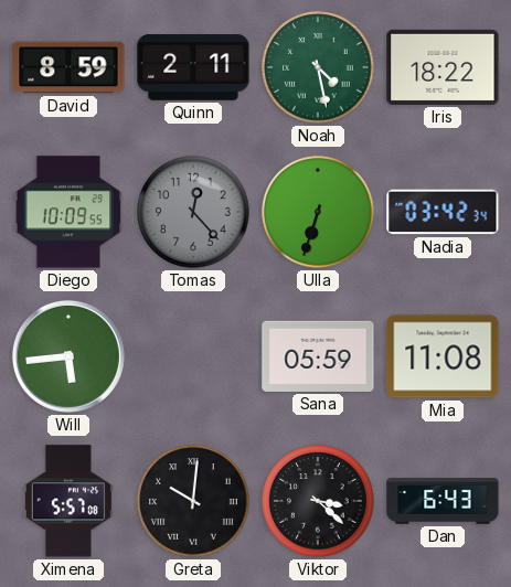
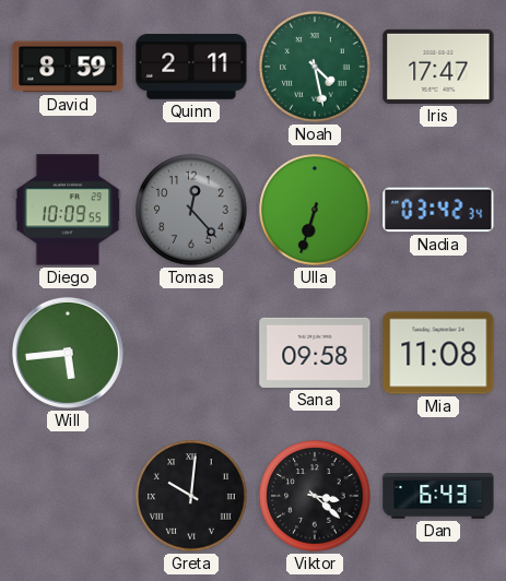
Iris: 18:22 -> 17:47 (438, 67)
Sana: 05:59 -> 09:58 (315, 353)
Ximena: 5:57 -> none (68, 501)
